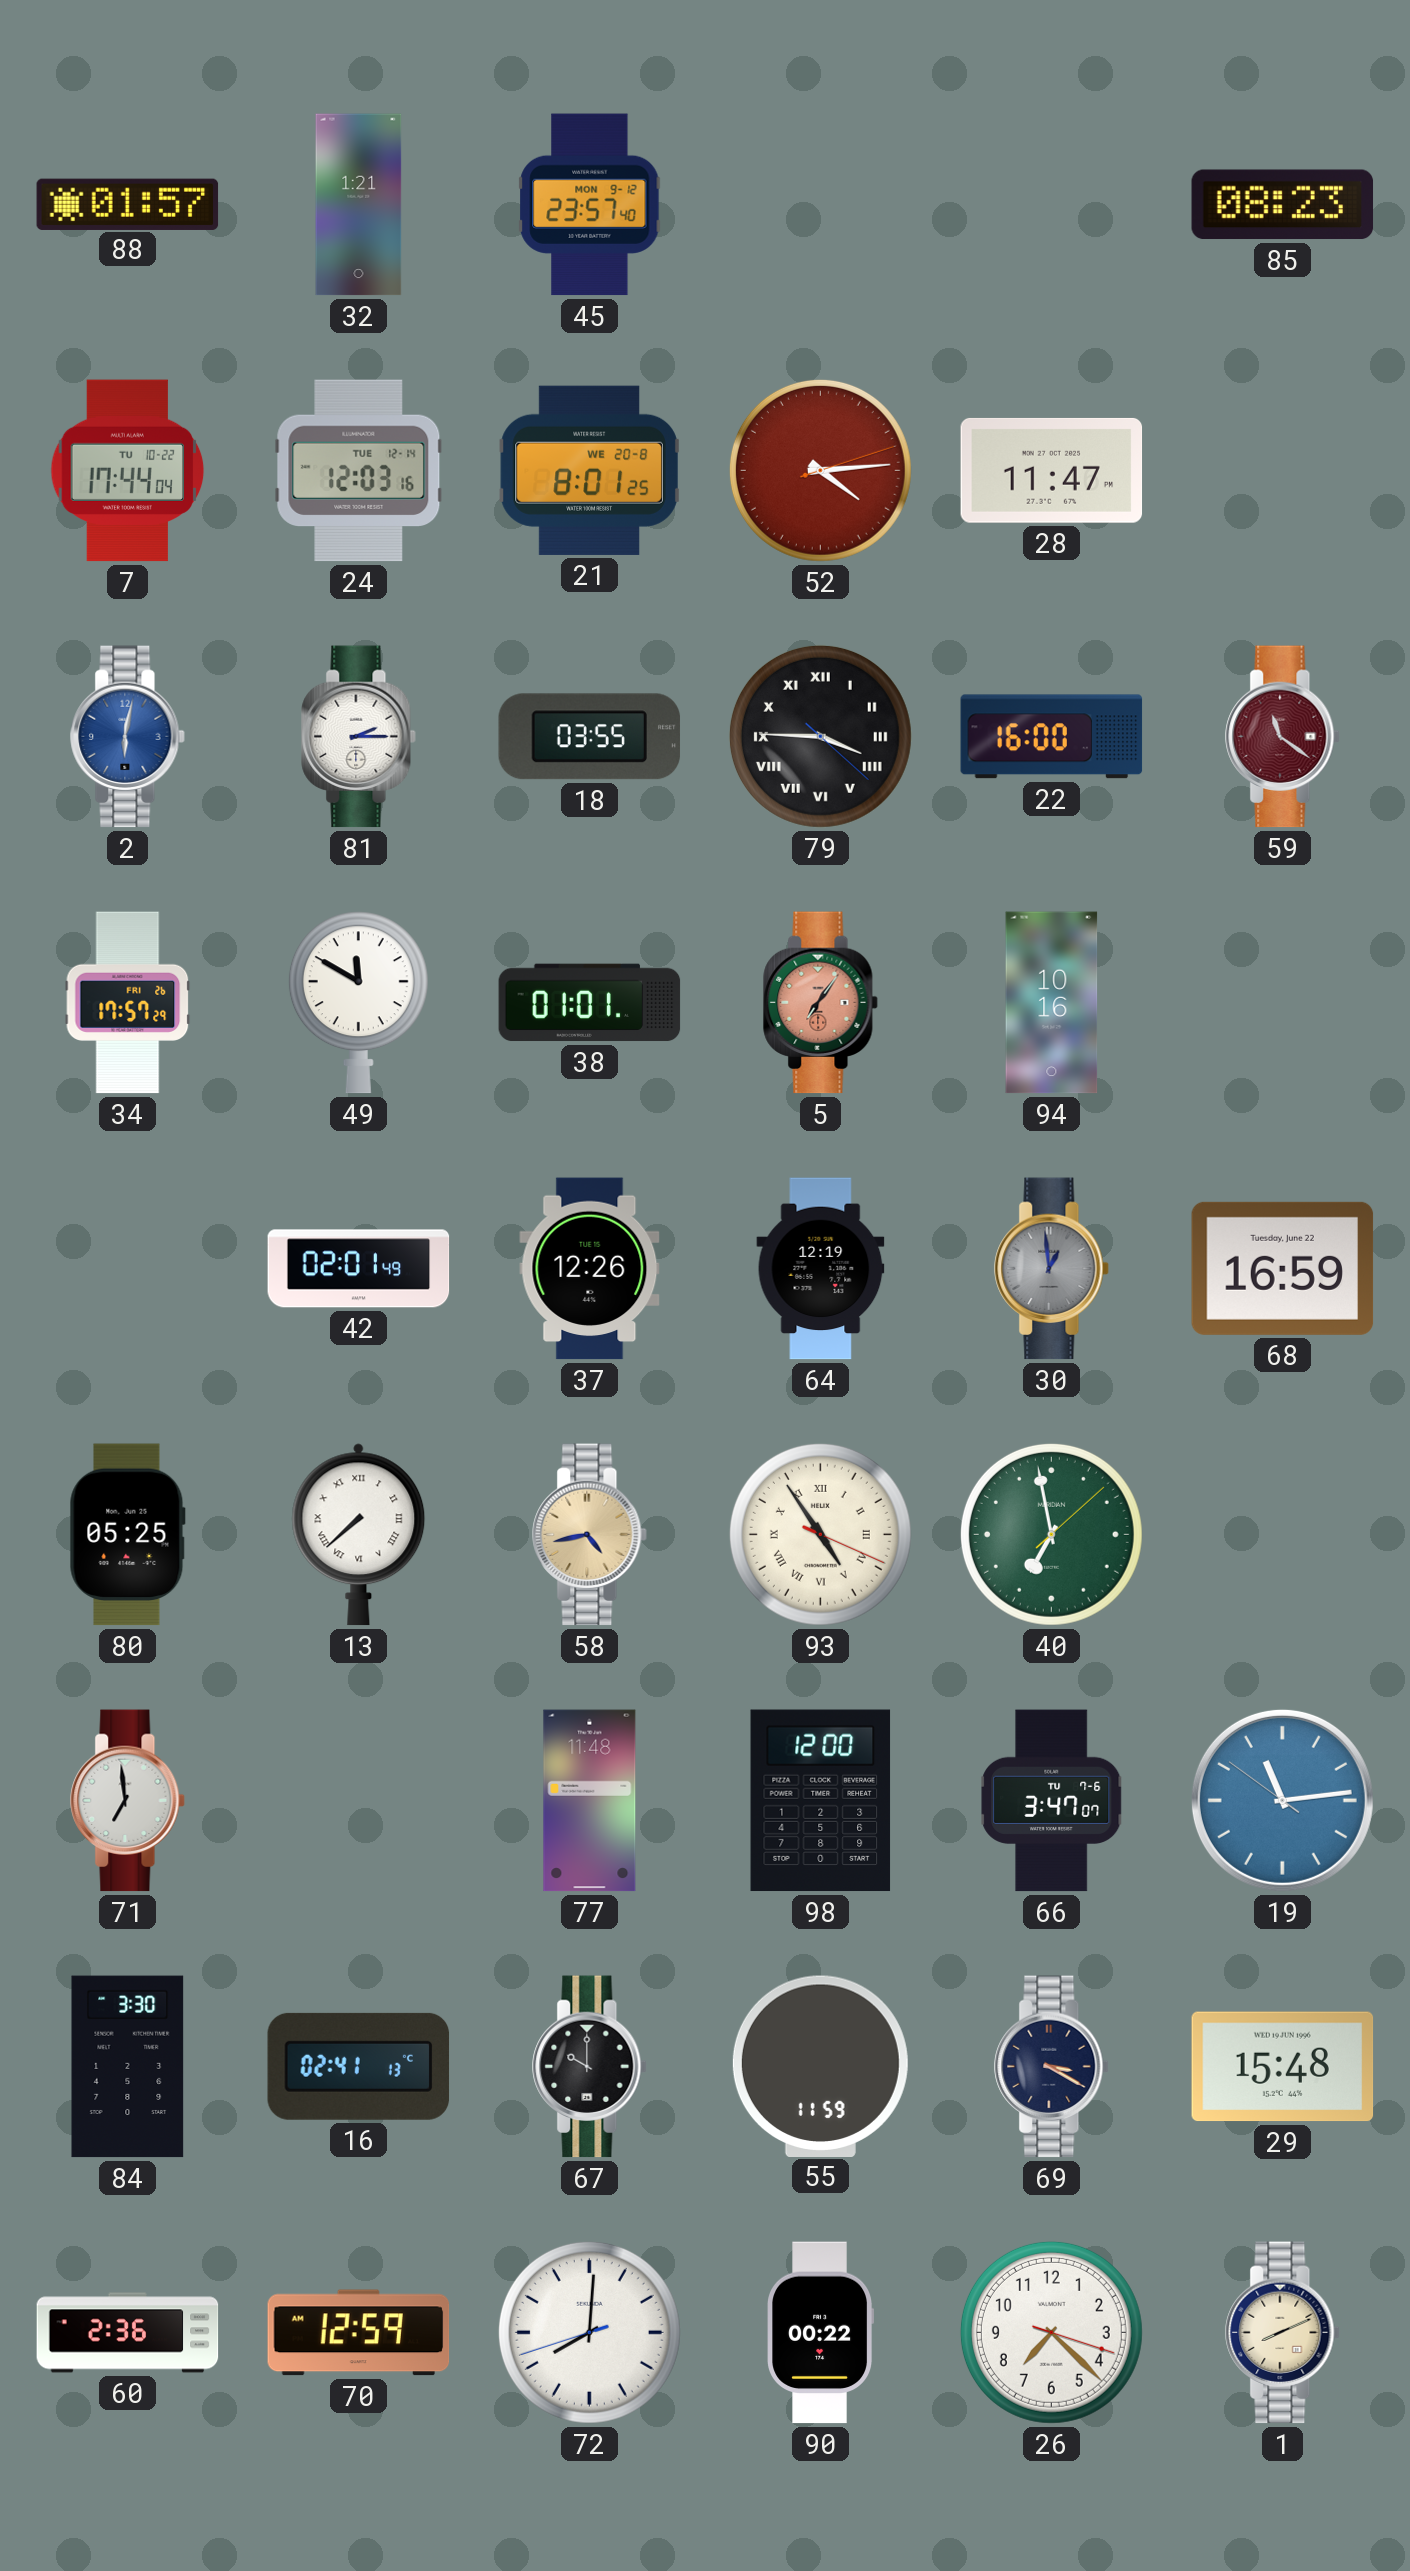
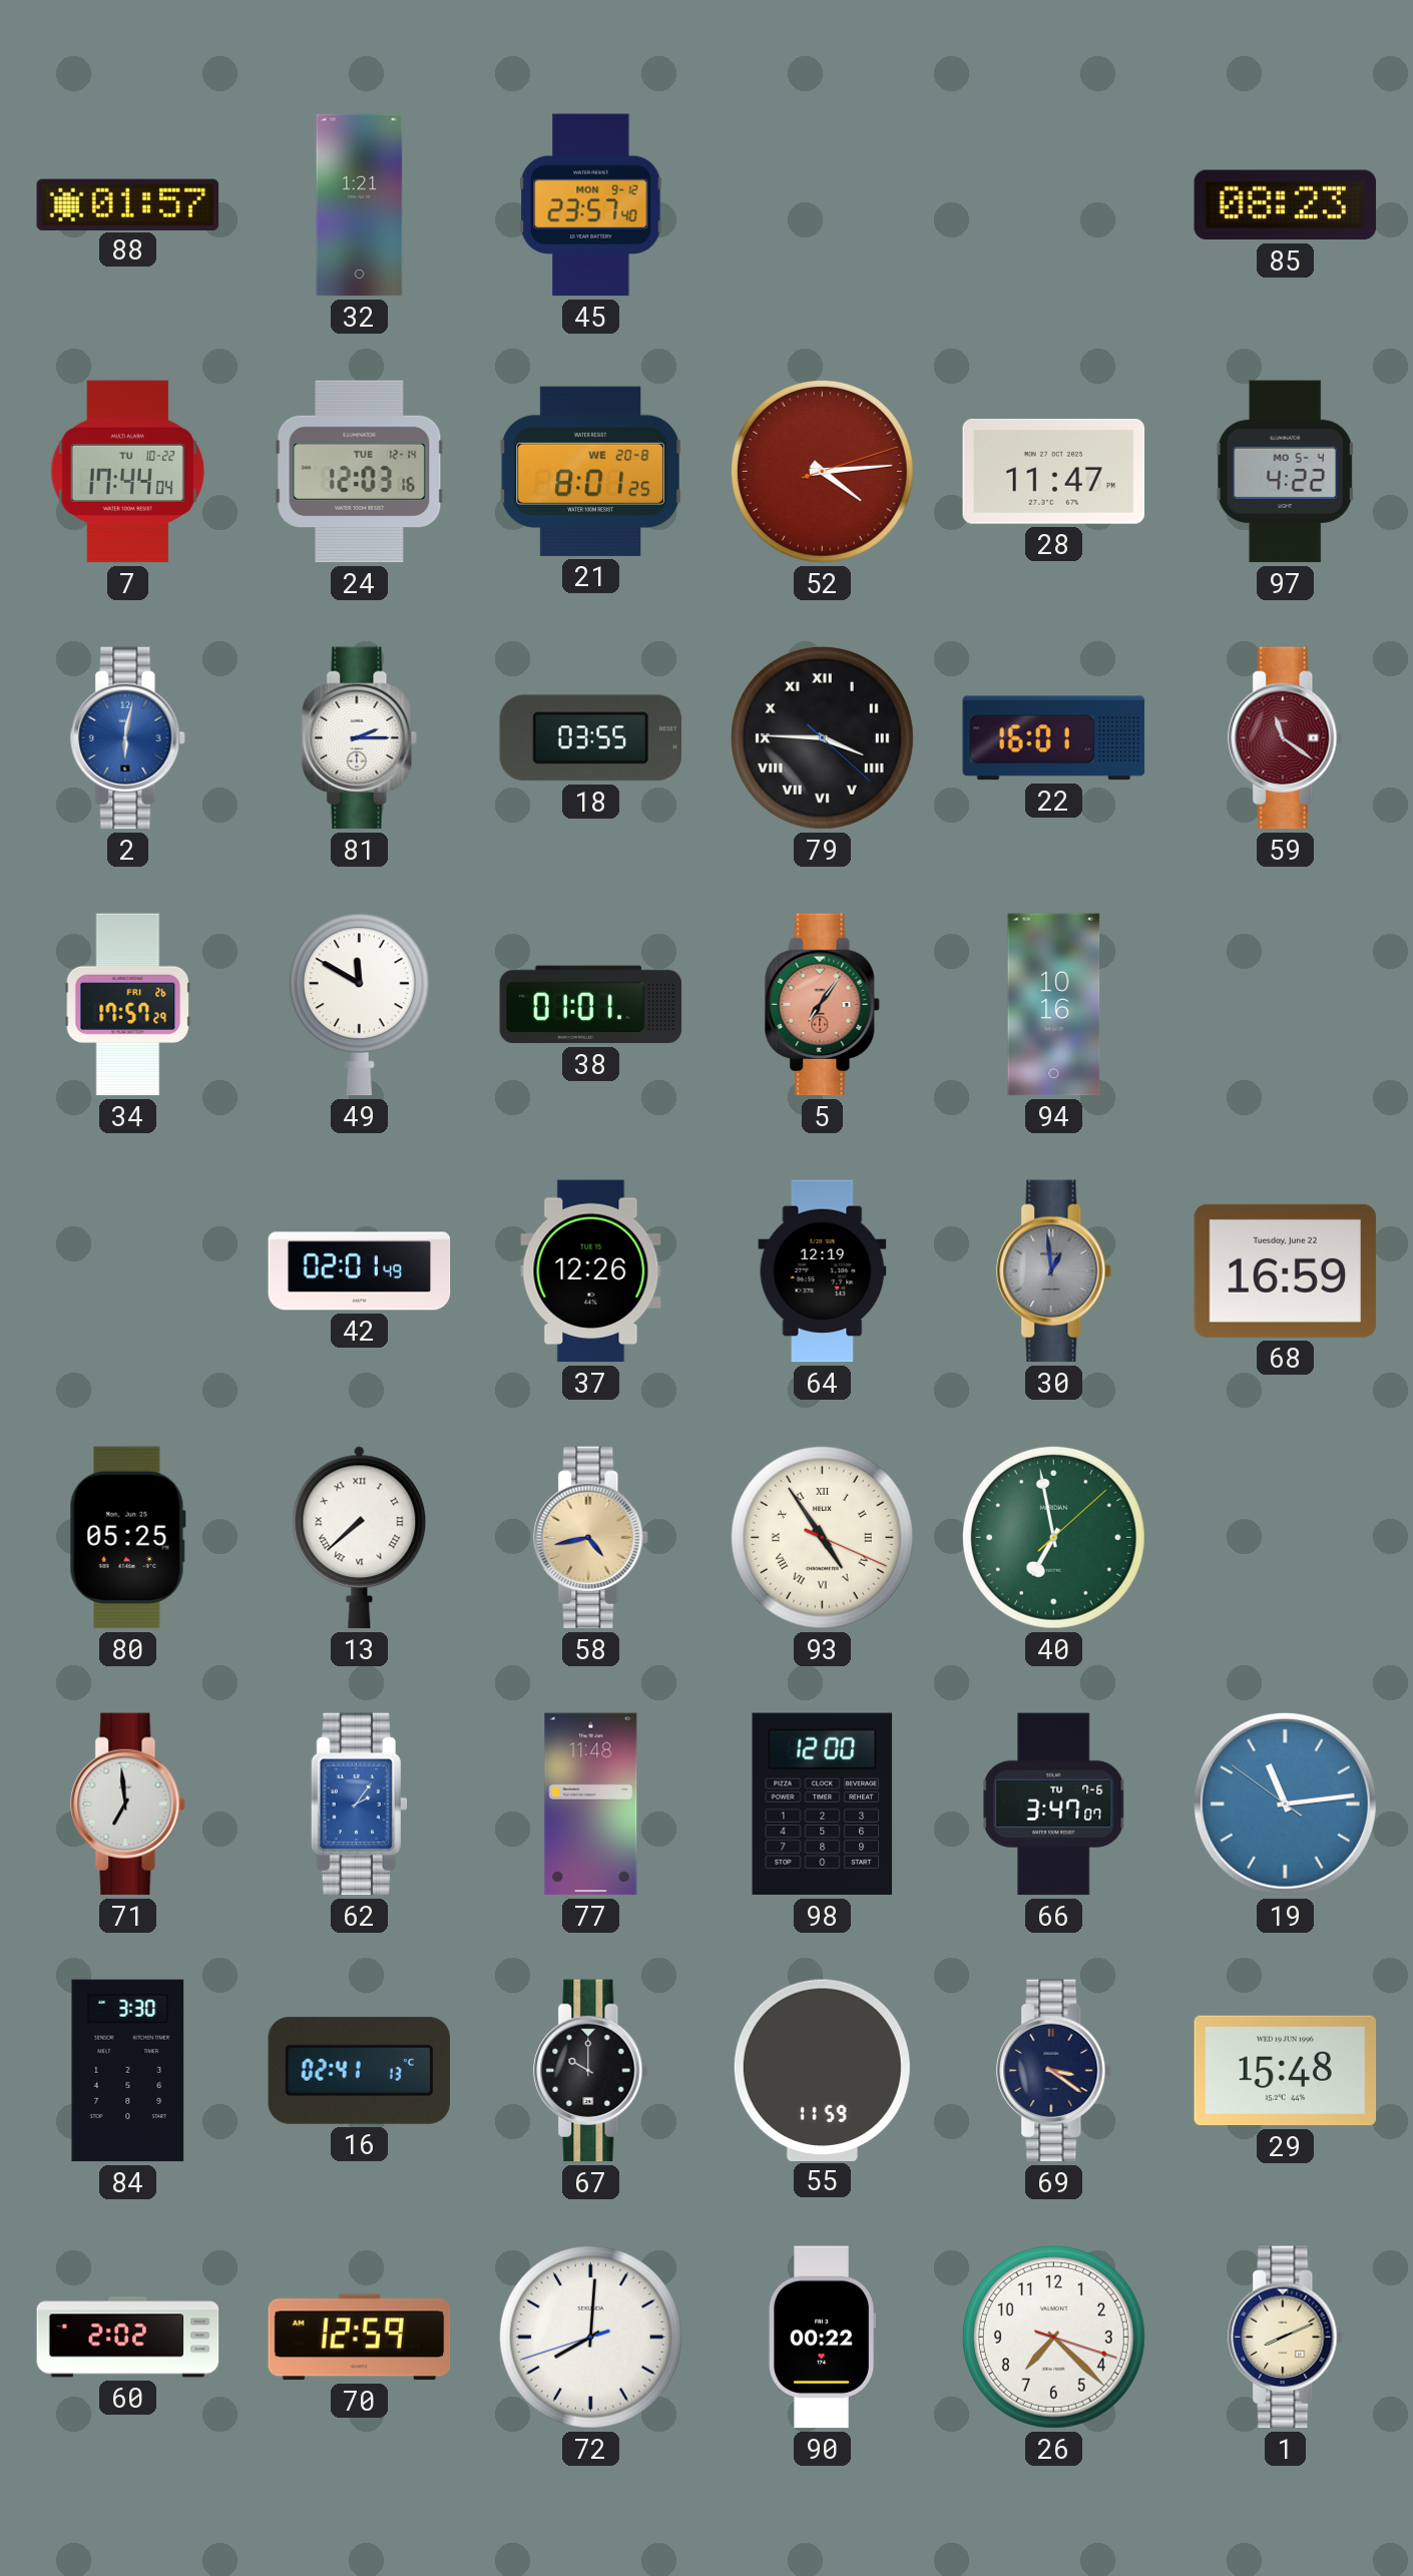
97: none -> 4:22 (1286, 472)
22: 16:00 -> 16:01 (1054, 738)
62: none -> 2:06 (359, 1805)
69: 3:20 -> 3:21 (1054, 2071)
60: 2:36 -> 2:02 (128, 2338)
